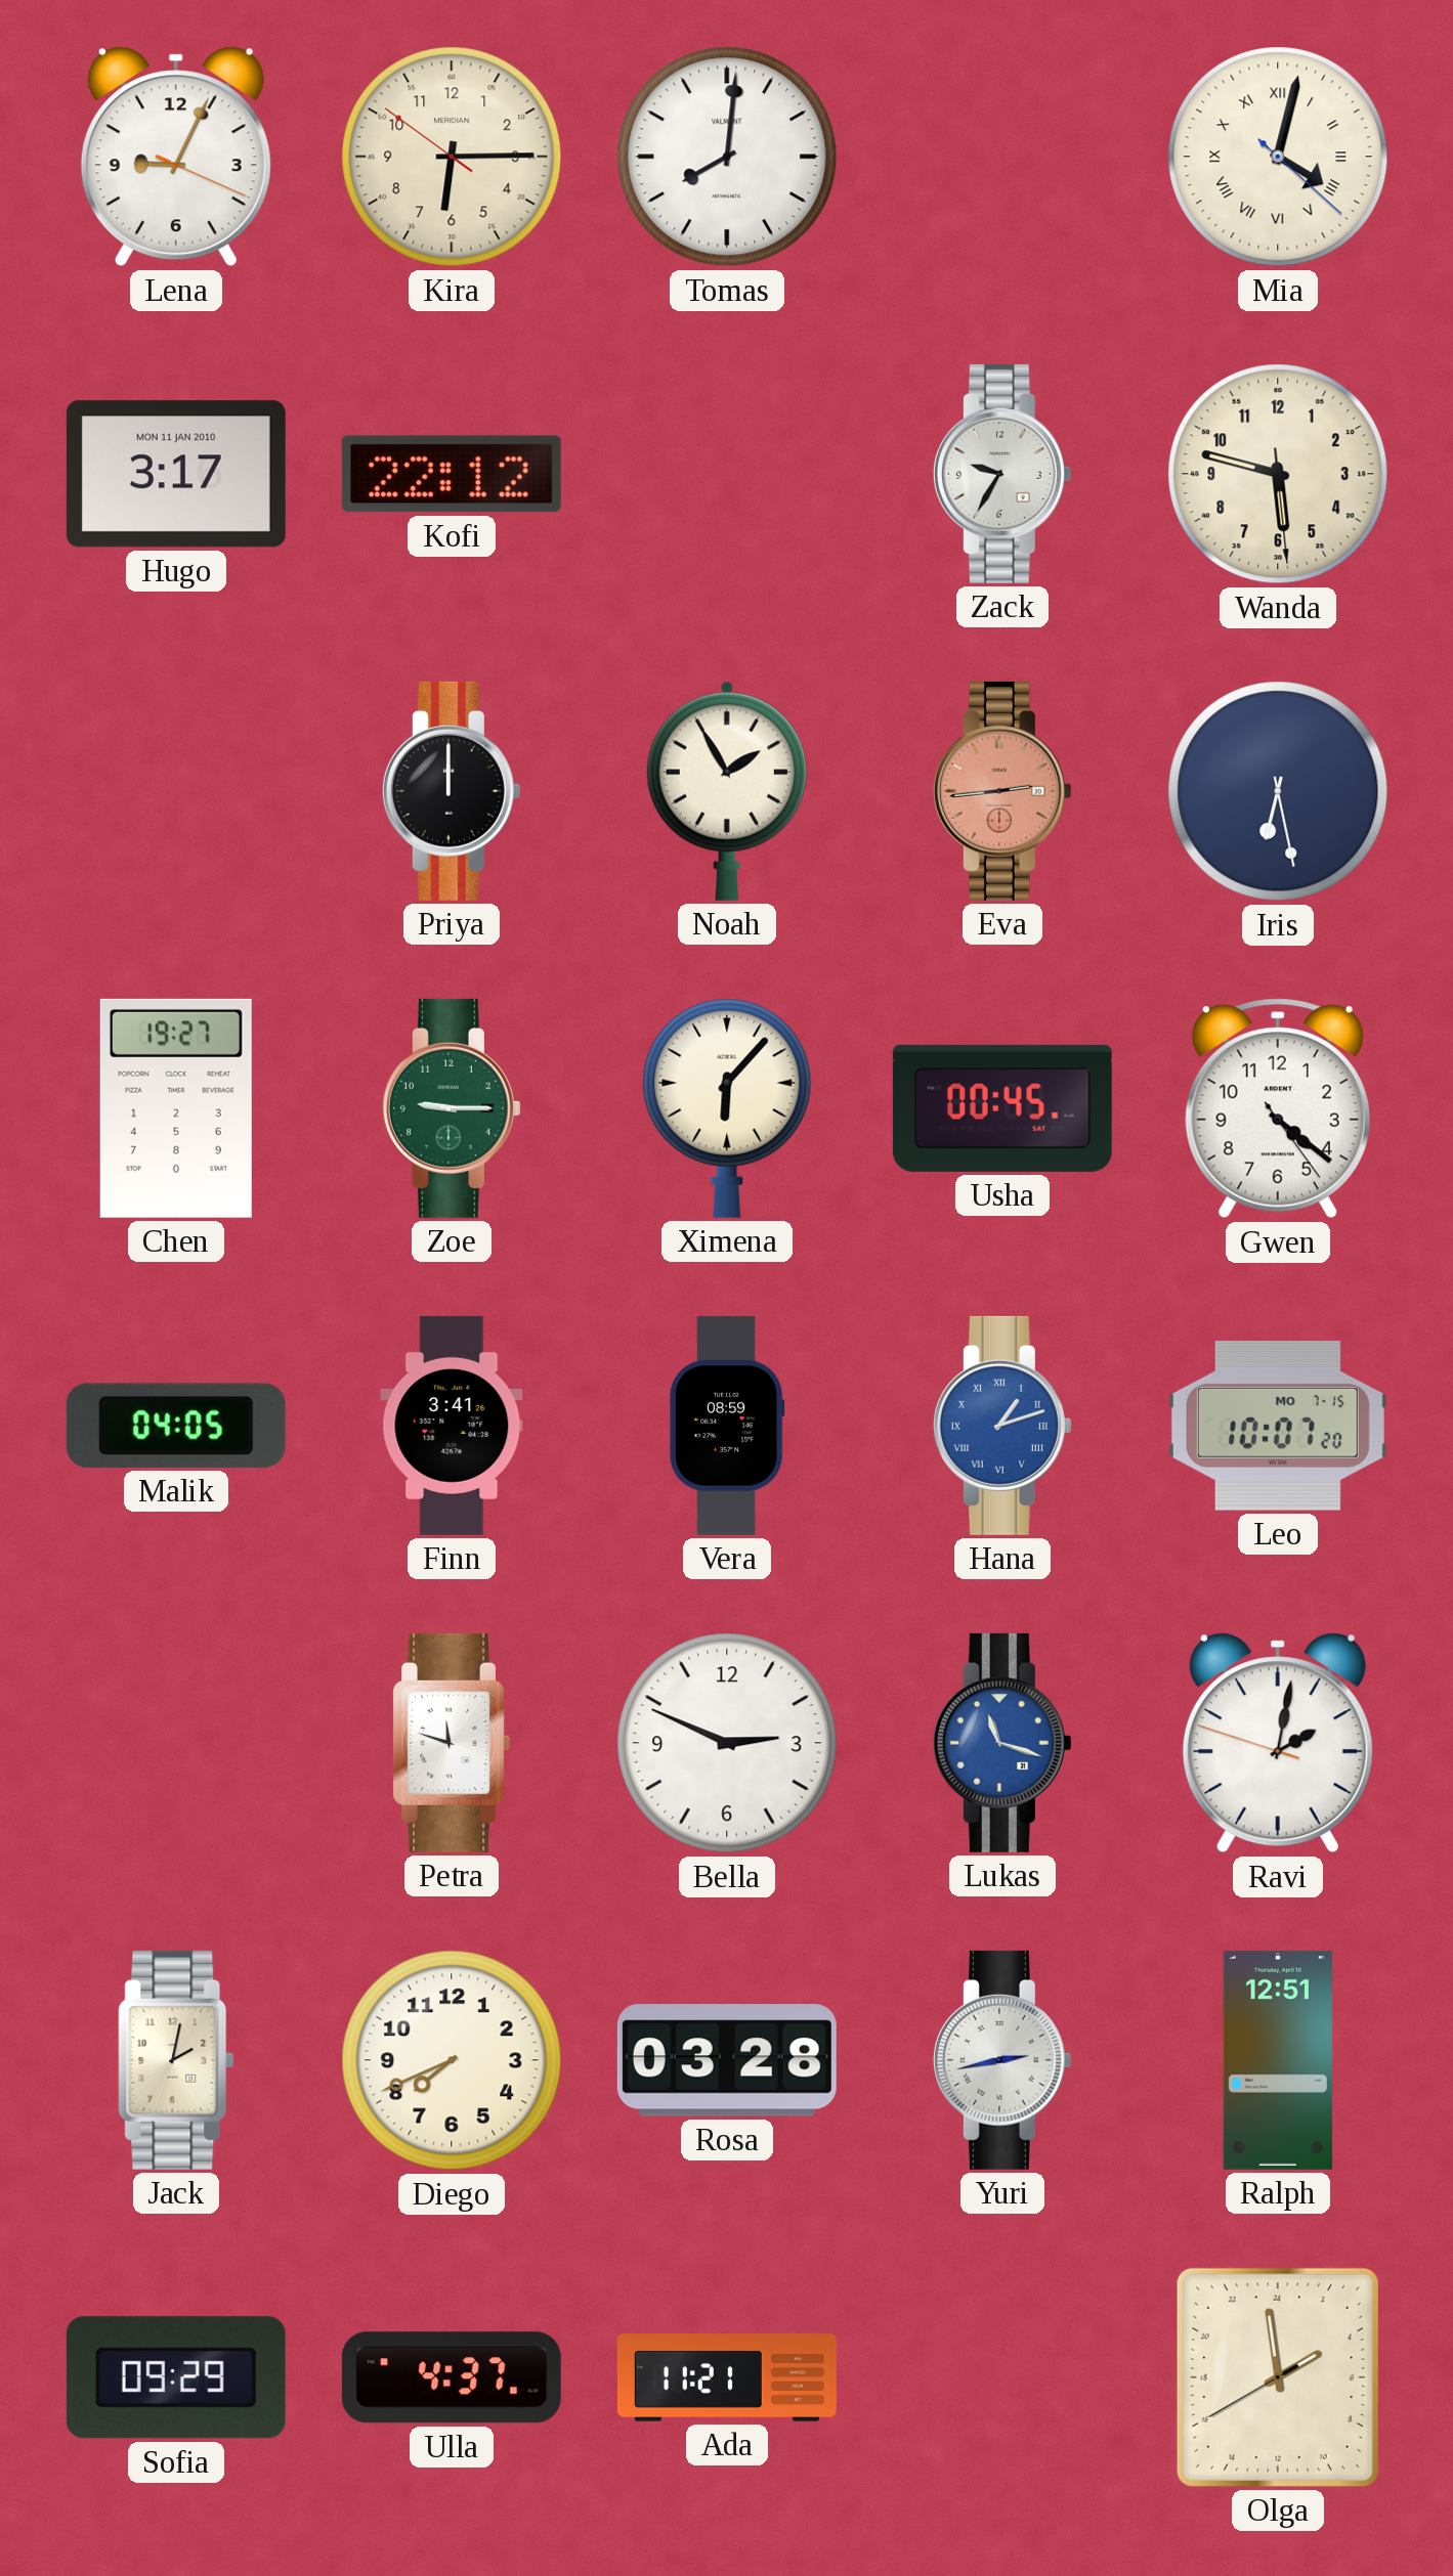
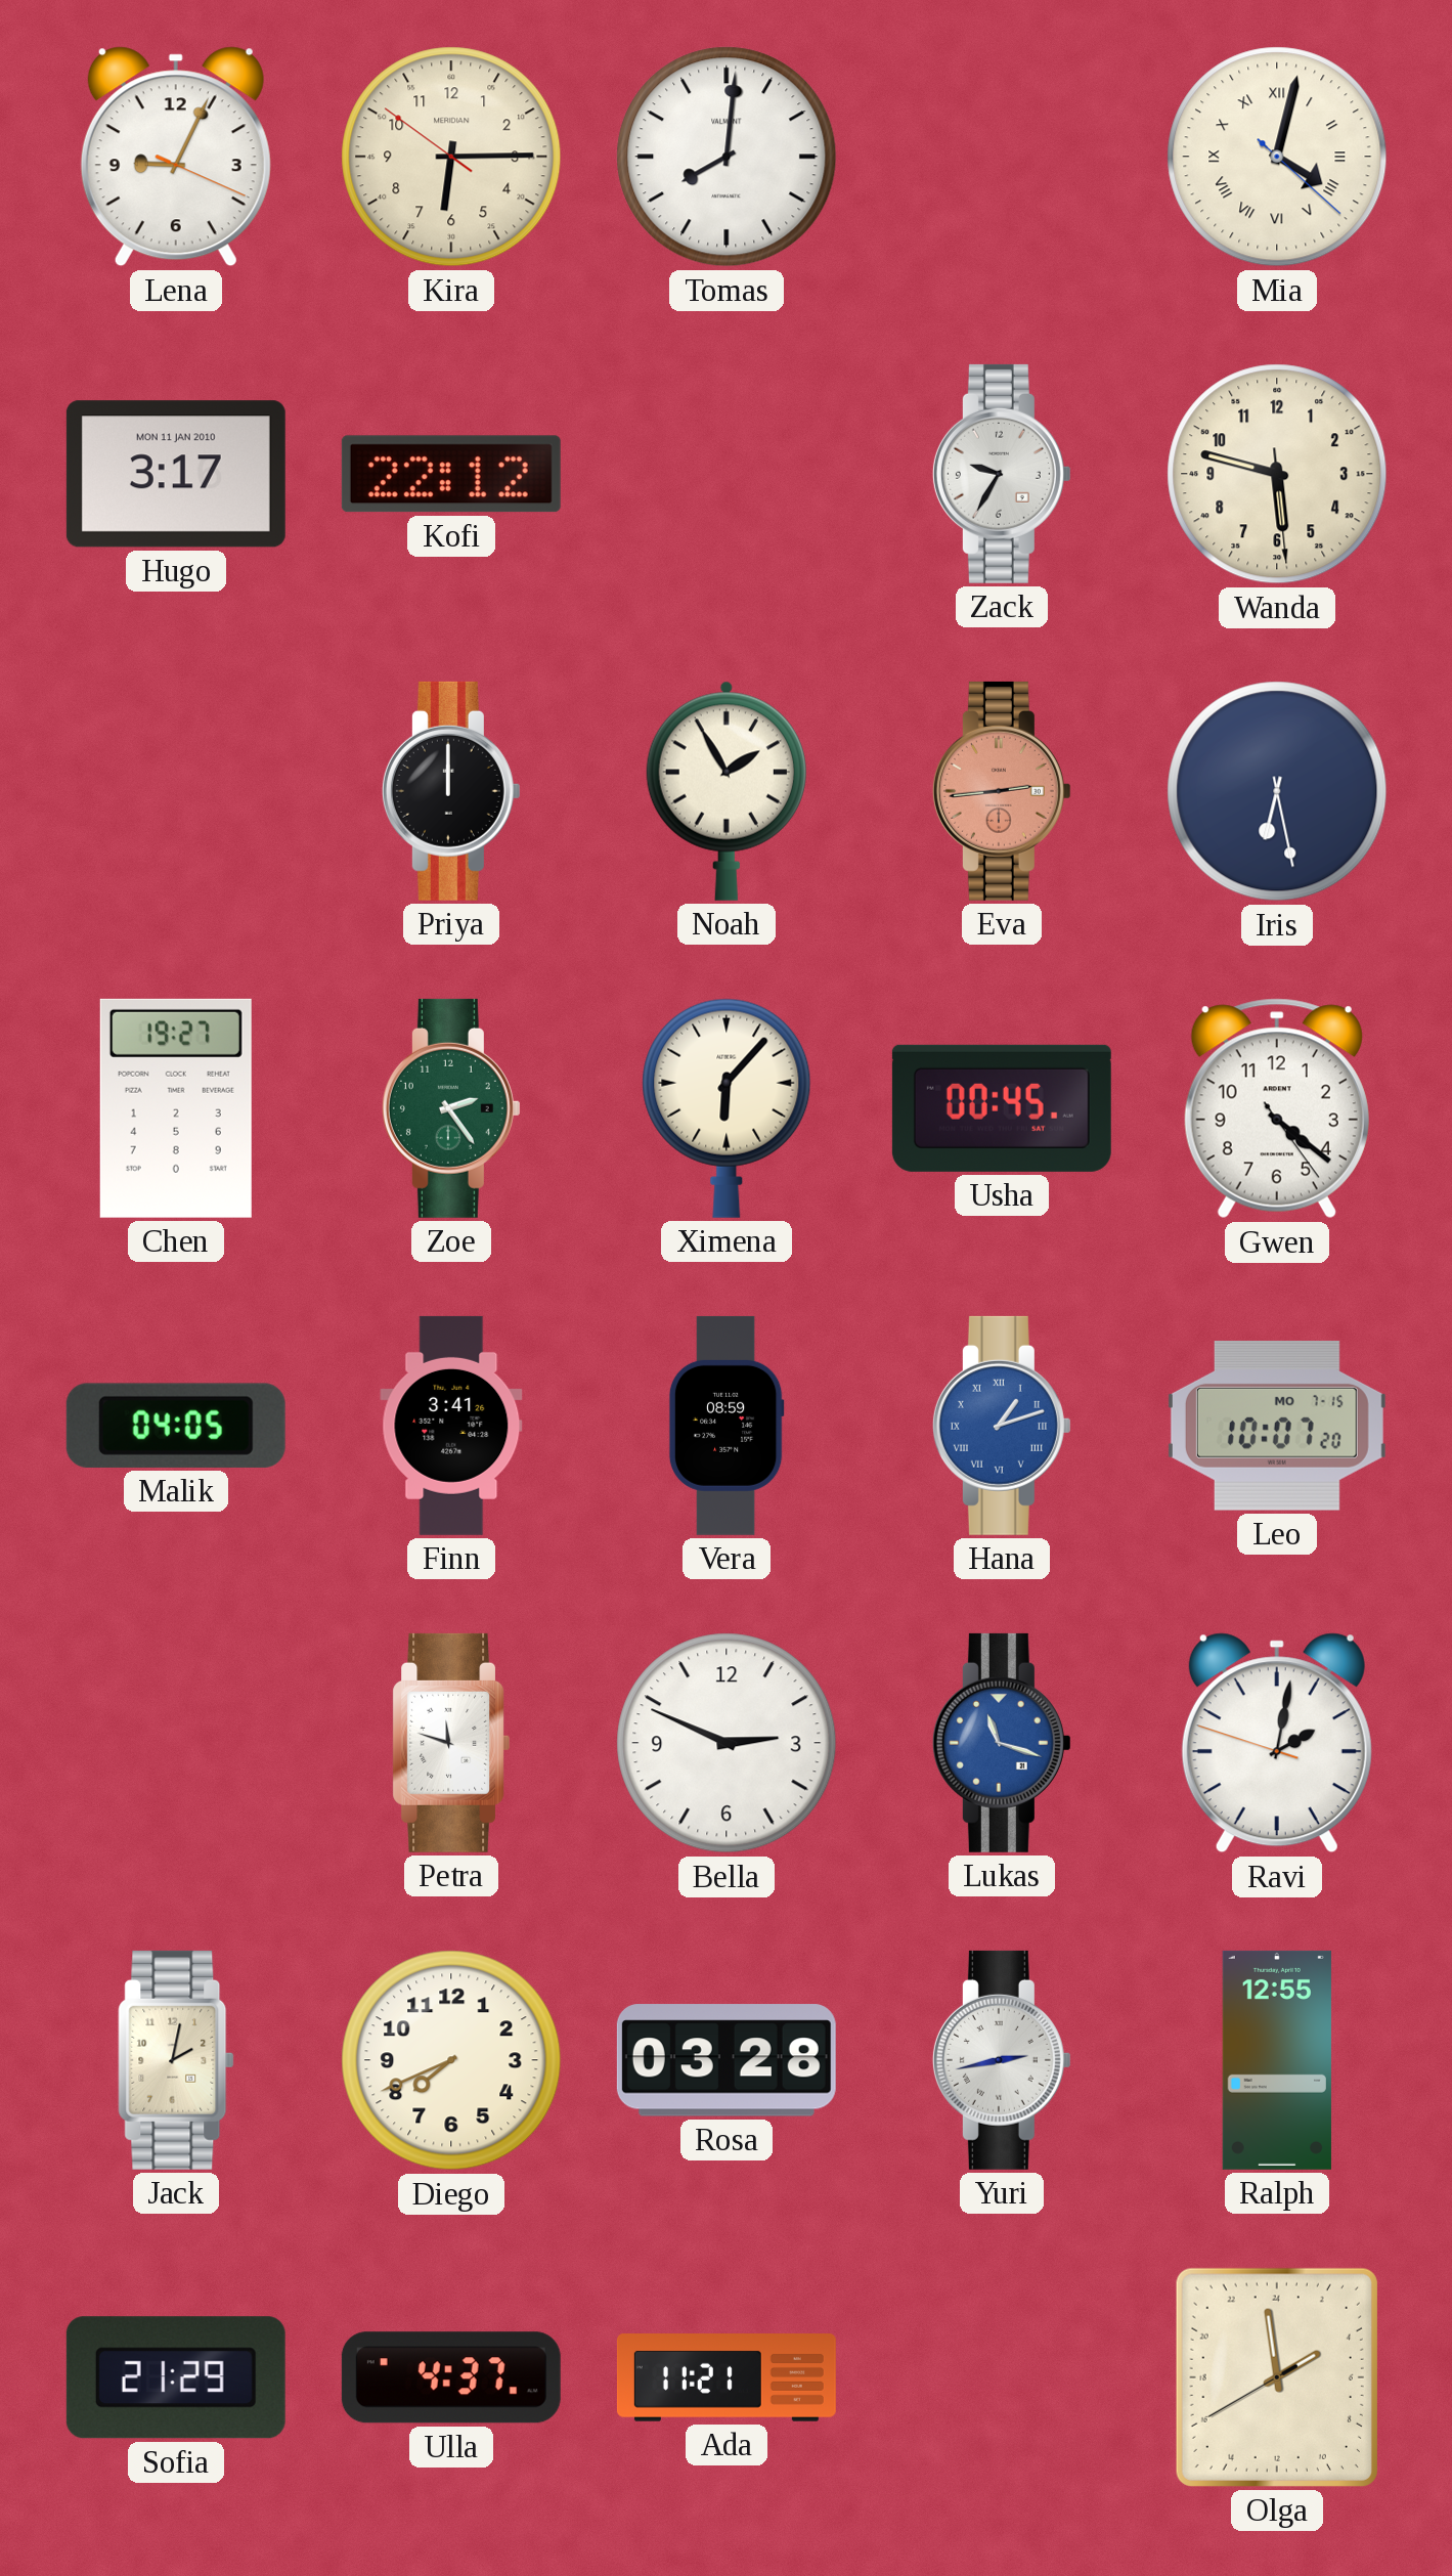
Zoe: 9:15 -> 2:24 (451, 1108)
Ralph: 12:51 -> 12:55 (1277, 2060)
Sofia: 09:29 -> 21:29 (176, 2377)
